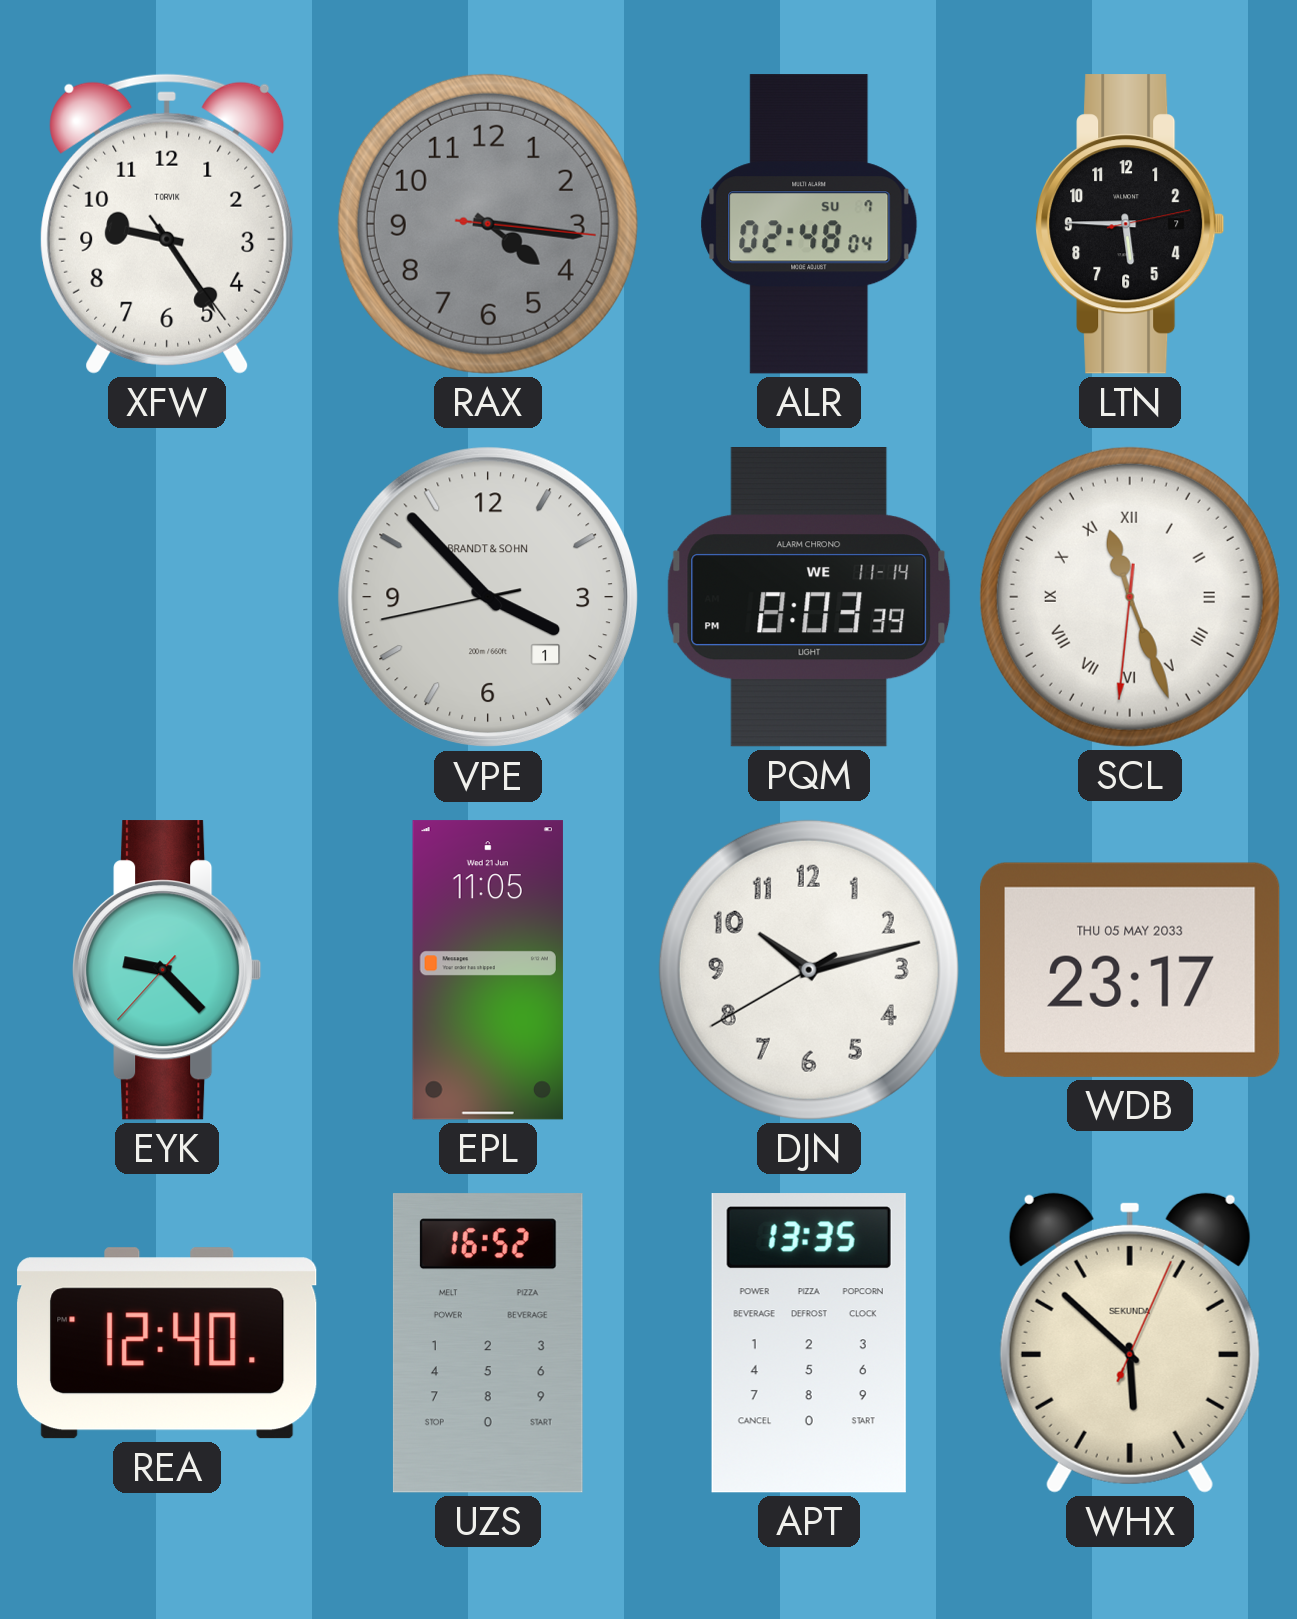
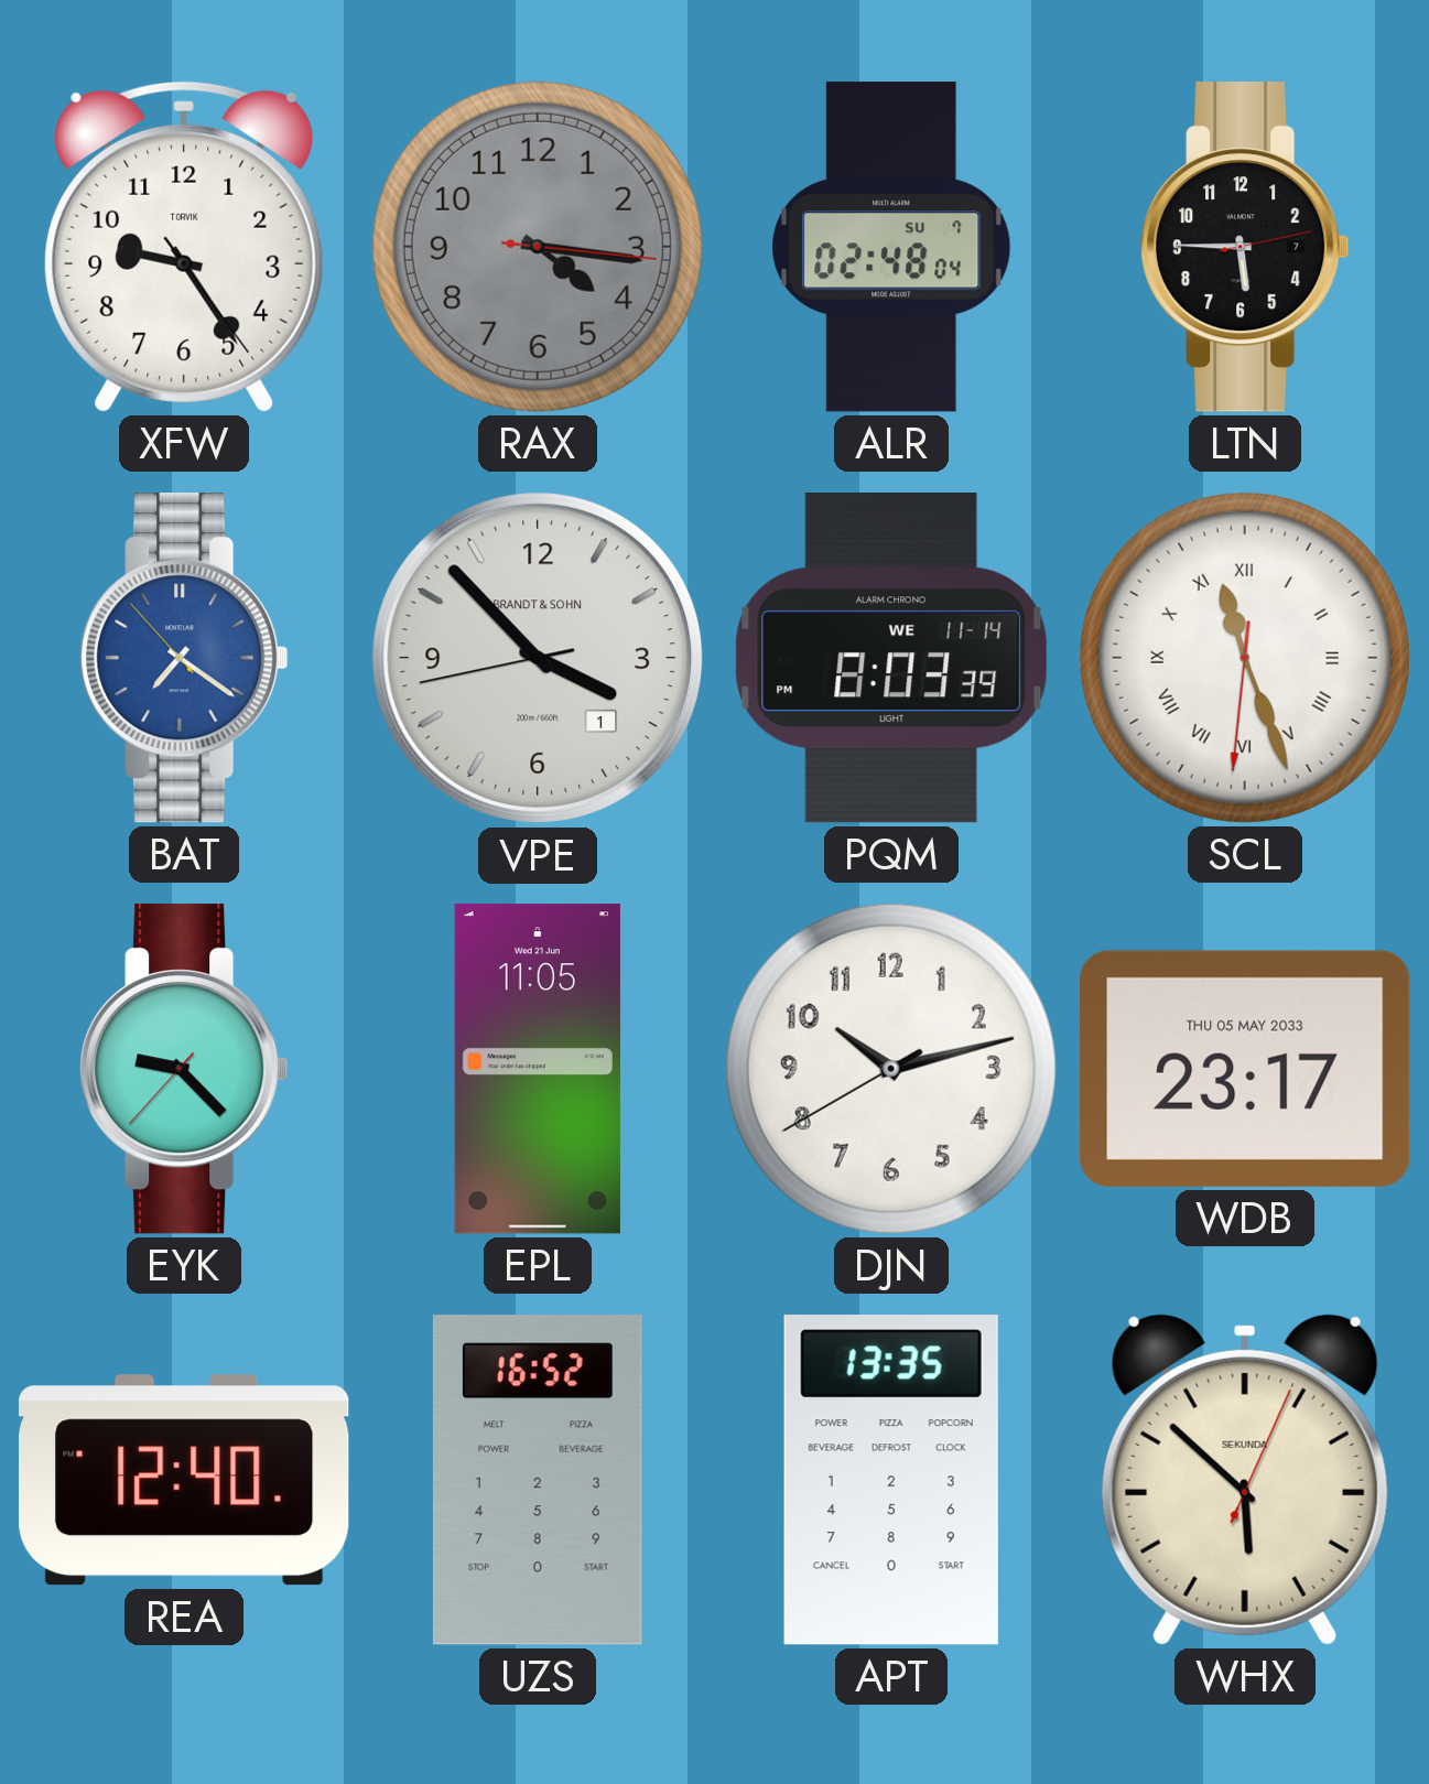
BAT: none -> 7:20 (184, 658)
